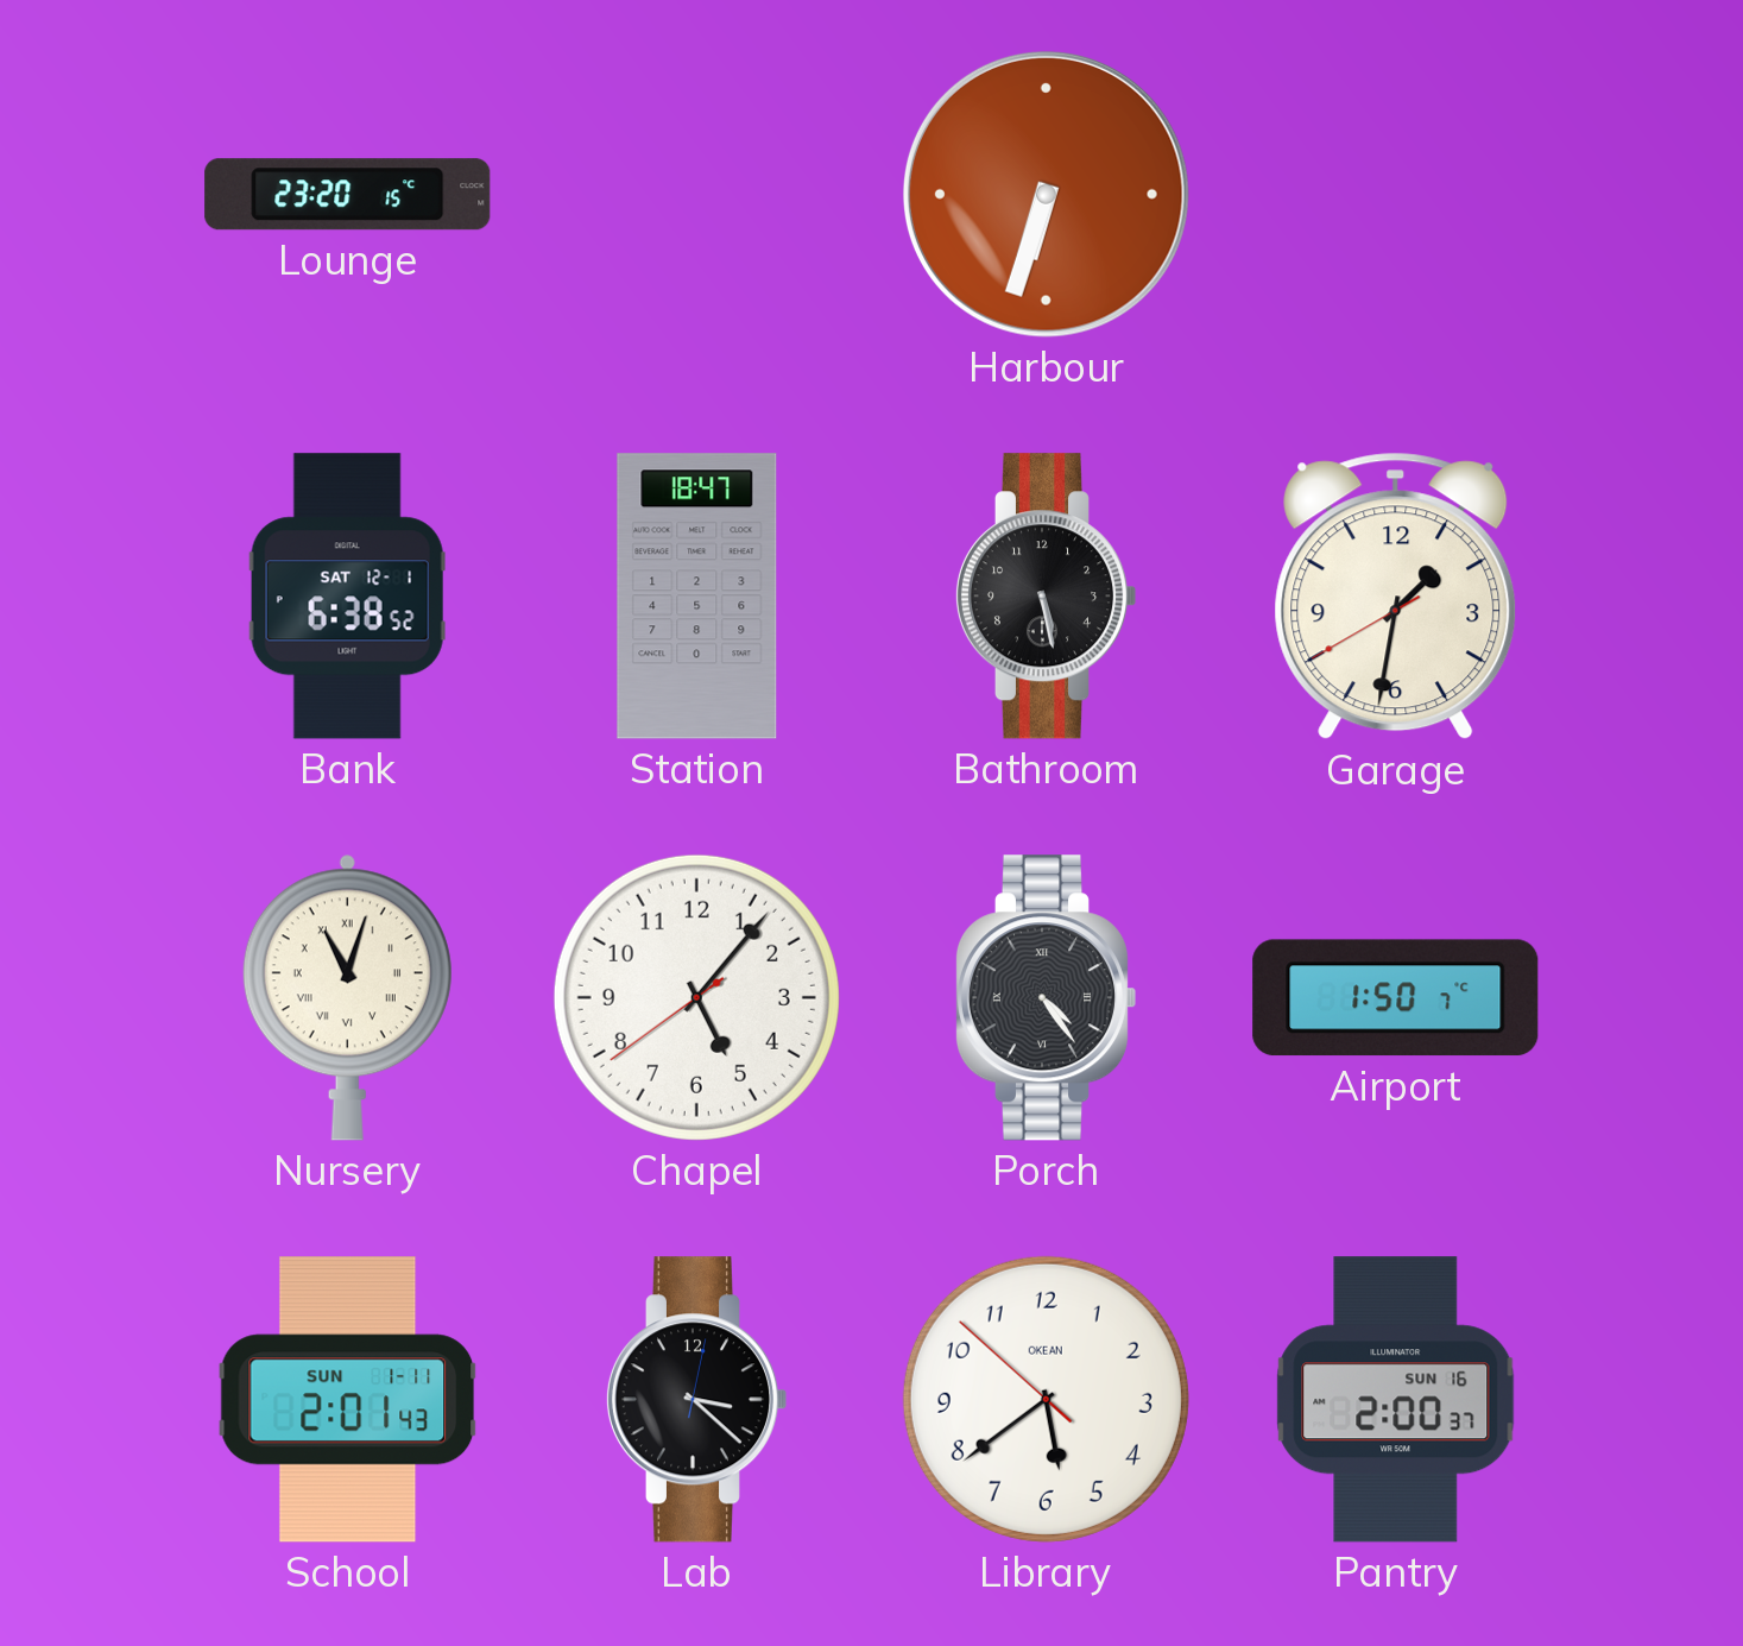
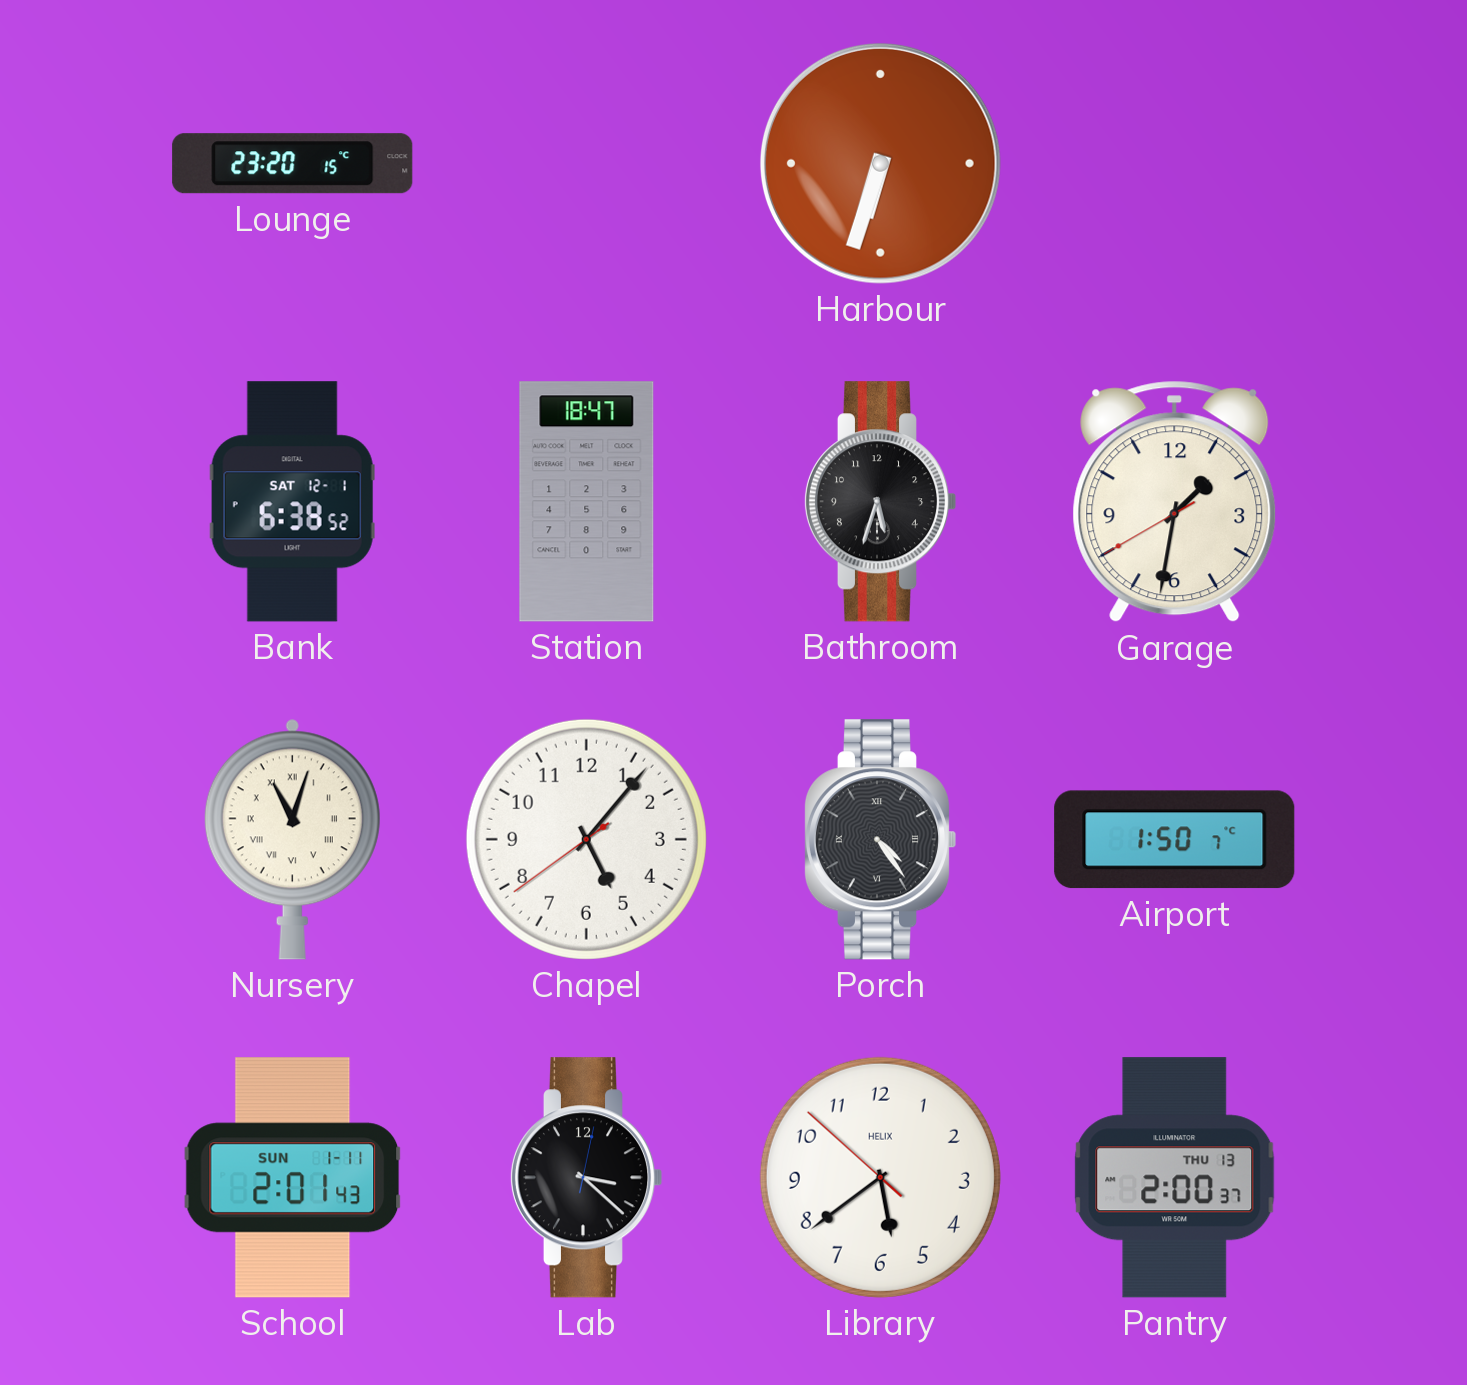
Bathroom: 5:28 -> 5:33 (880, 502)
Library brand: OKEAN -> HELIX (880, 1177)
Pantry date: SUN 16 -> THU 13 (1175, 1178)
